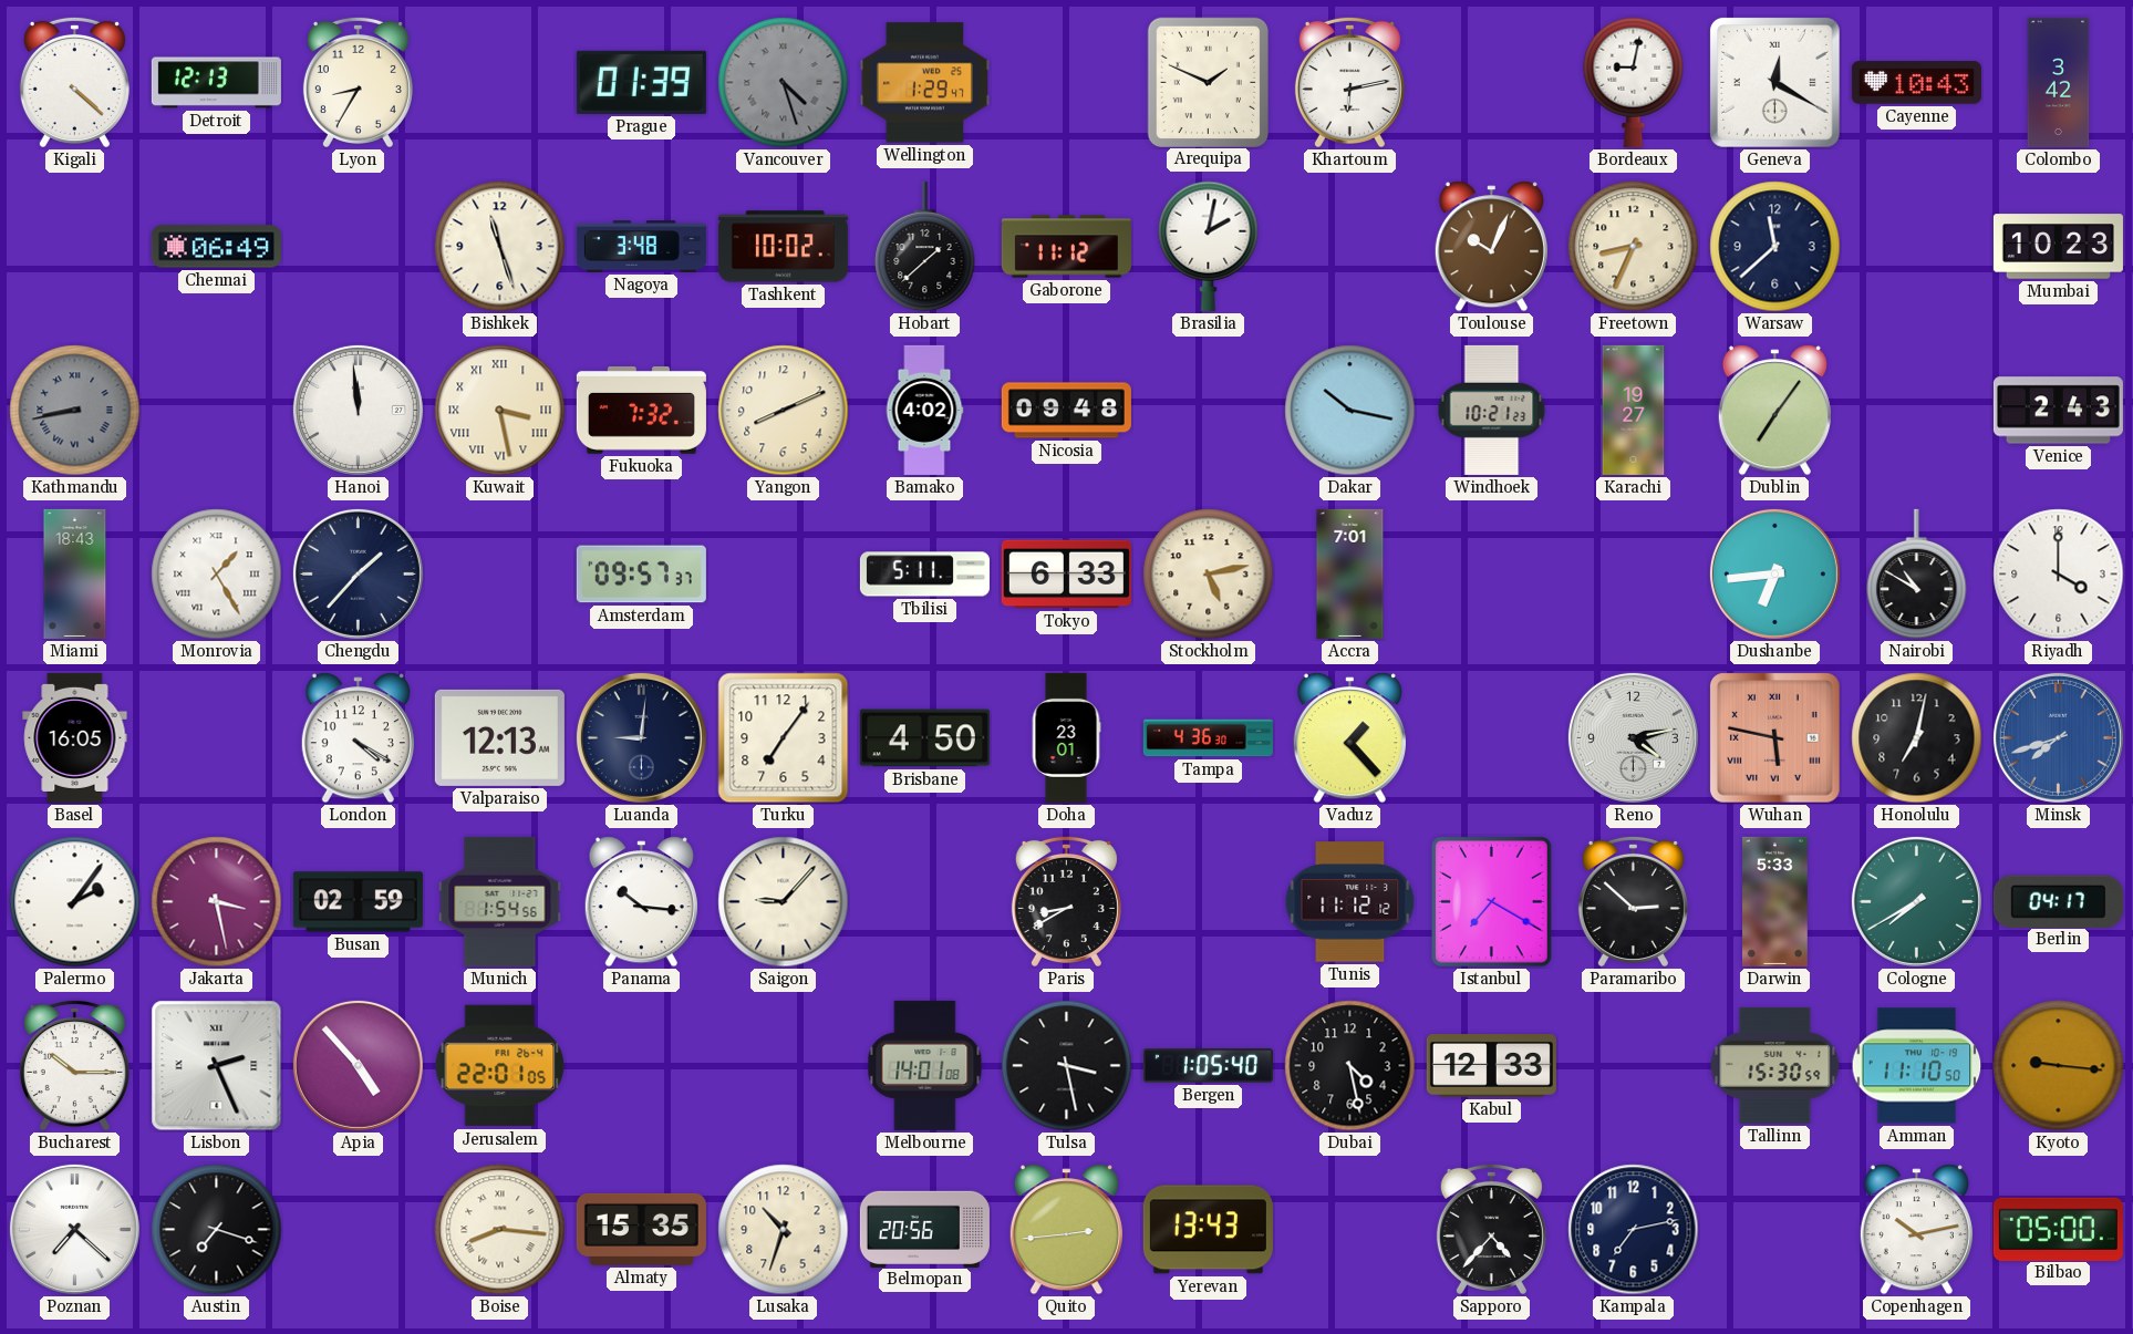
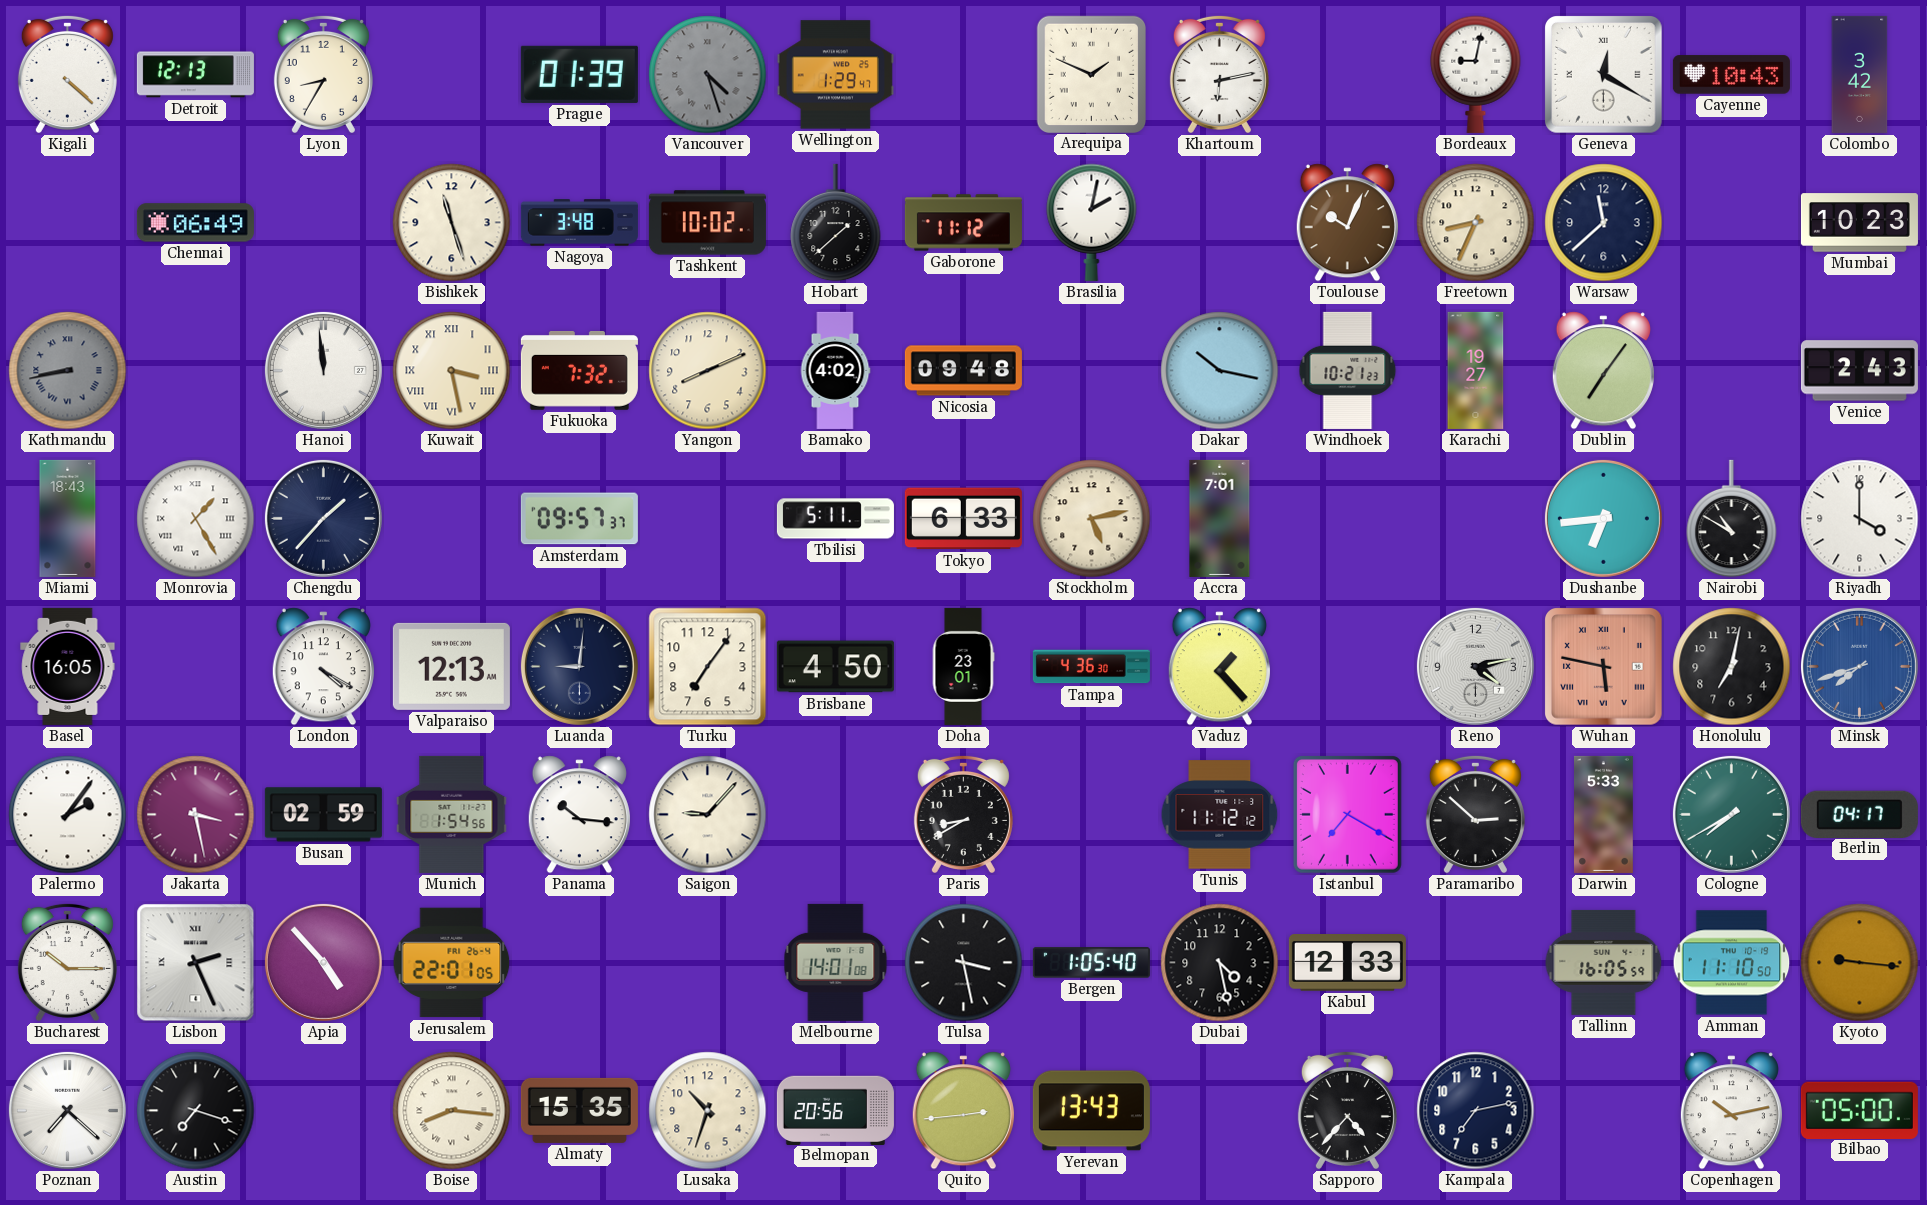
Tallinn: 15:30 -> 16:05 (1604, 962)
